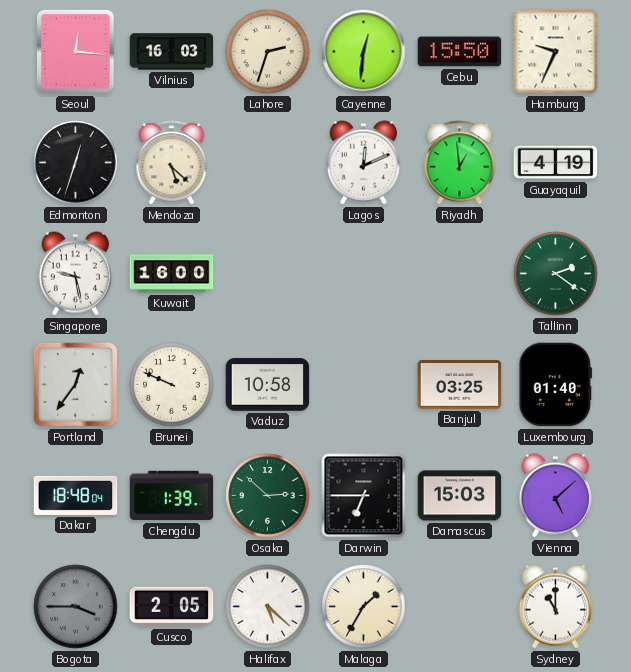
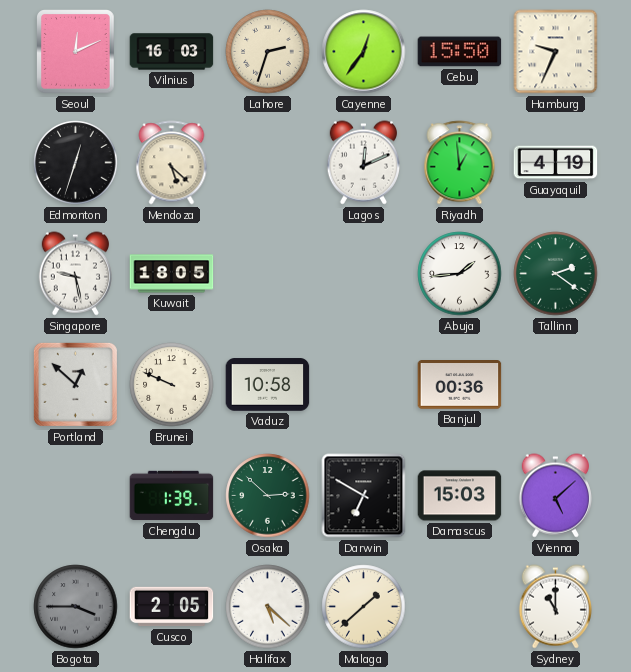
Seoul: 12:16 -> 12:11 (76, 52)
Cayenne: 12:31 -> 12:36 (364, 52)
Kuwait: 16:00 -> 18:05 (172, 274)
Abuja: none -> 1:44 (460, 274)
Portland: 12:36 -> 12:52 (75, 384)
Banjul: 03:25 -> 00:36 (460, 385)
Luxembourg: 01:40 -> none (556, 385)
Dakar: 18:48 -> none (76, 495)
Darwin: 6:45 -> 6:50 (364, 496)
Malaga: 1:35 -> 1:38 (364, 607)
